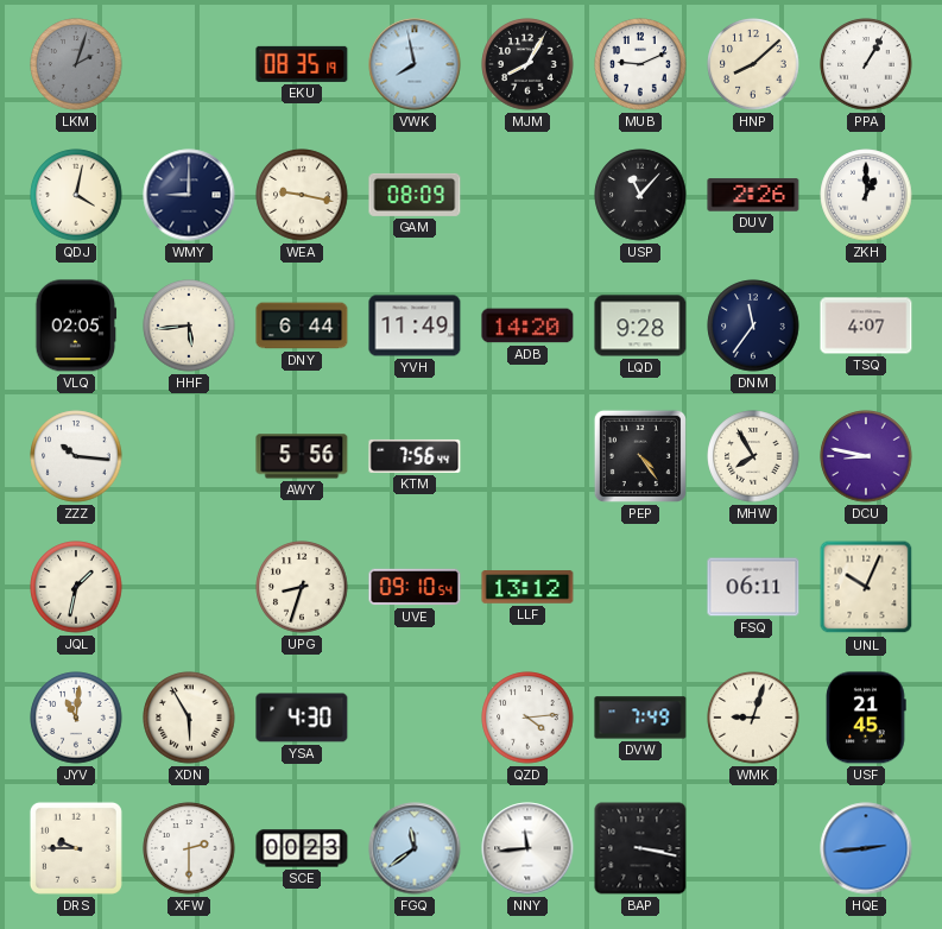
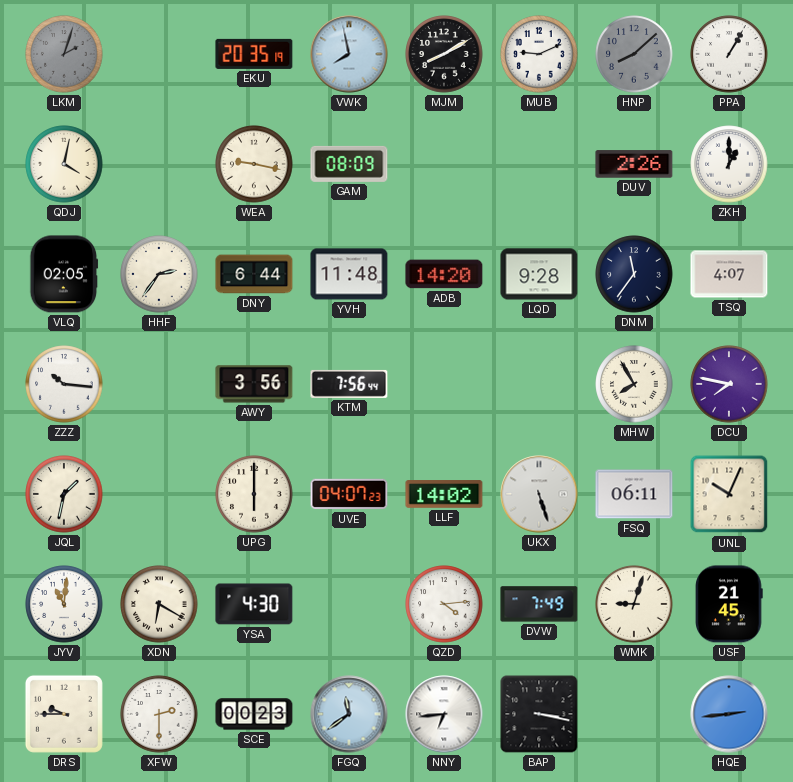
EKU: 08:35 -> 20:35 (254, 54)
MJM: 8:05 -> 8:10 (444, 54)
HNP dial: cream -> grey (634, 54)
WMY: 9:00 -> none (189, 195)
USP: 11:07 -> none (640, 195)
HHF: 5:44 -> 2:36 (159, 274)
YVH: 11:49 -> 11:48 (349, 274)
AWY: 5:56 -> 3:56 (254, 384)
PEP: 4:24 -> none (640, 456)
DCU: 8:47 -> 7:47 (729, 384)
UPG: 8:33 -> 6:00 (254, 494)
UVE: 09:10 -> 04:07 (349, 494)
LLF: 13:12 -> 14:02 (444, 494)
UKX: none -> 5:27 (539, 494)
XDN: 5:55 -> 6:20 (159, 604)
NNY: 11:44 -> 6:44 (444, 714)
